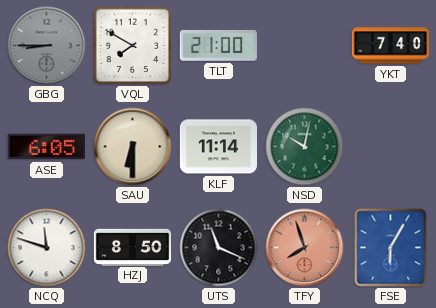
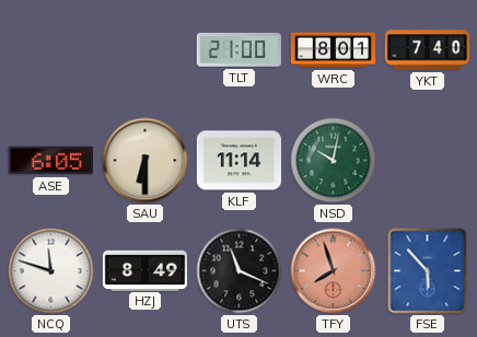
GBG: 8:45 -> none (47, 46)
VQL: 7:50 -> none (133, 46)
WRC: none -> 8:01 (334, 50)
HZJ: 8:50 -> 8:49 (144, 270)
FSE: 6:05 -> 5:53 (428, 271)
